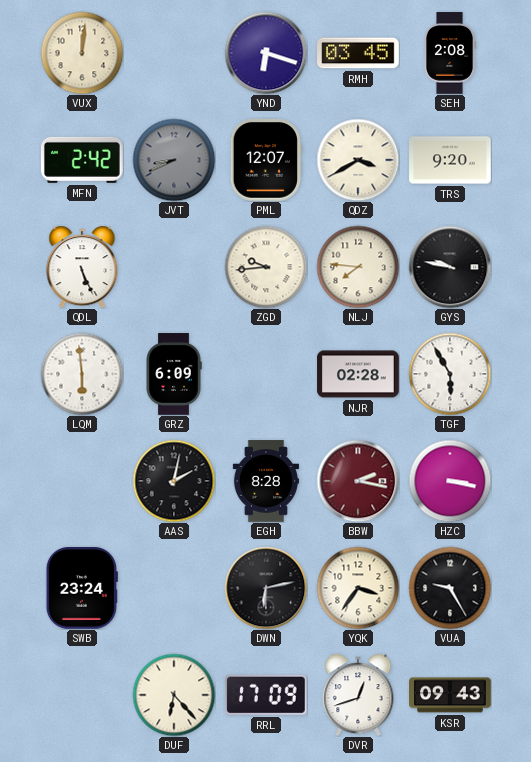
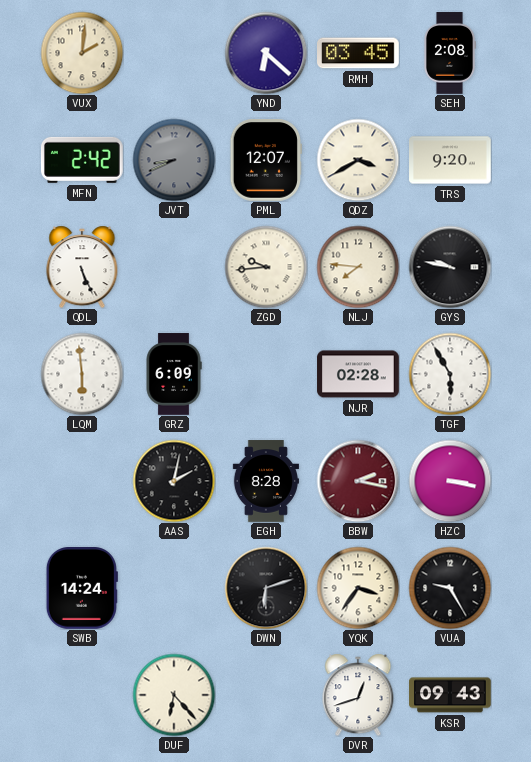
VUX: 12:01 -> 2:01 (82, 53)
YND: 6:18 -> 6:22 (266, 53)
SWB: 23:24 -> 14:24 (82, 589)
DWN: 6:13 -> 6:12 (266, 588)
RRL: 17:09 -> none (266, 695)
